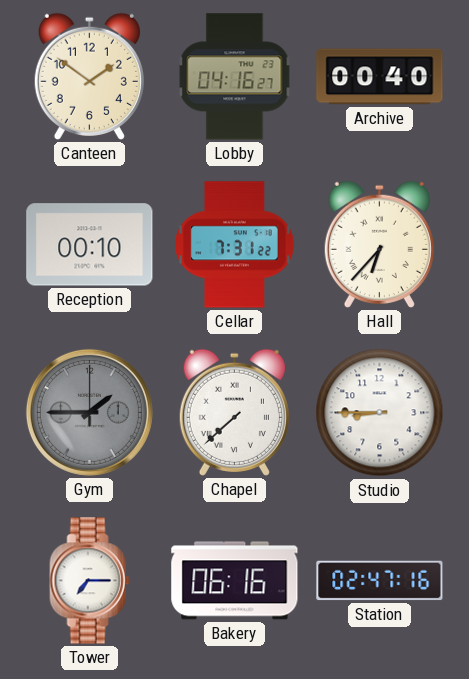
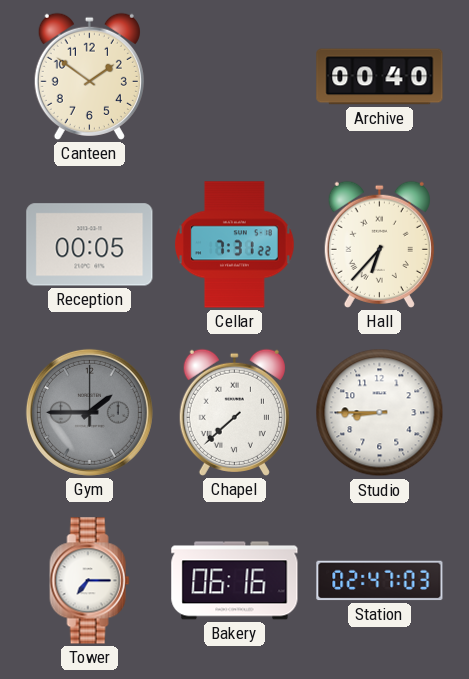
Lobby: 04:16 -> none (235, 77)
Reception: 00:10 -> 00:05 (90, 245)
Station: 02:47:16 -> 02:47:03 (380, 581)
